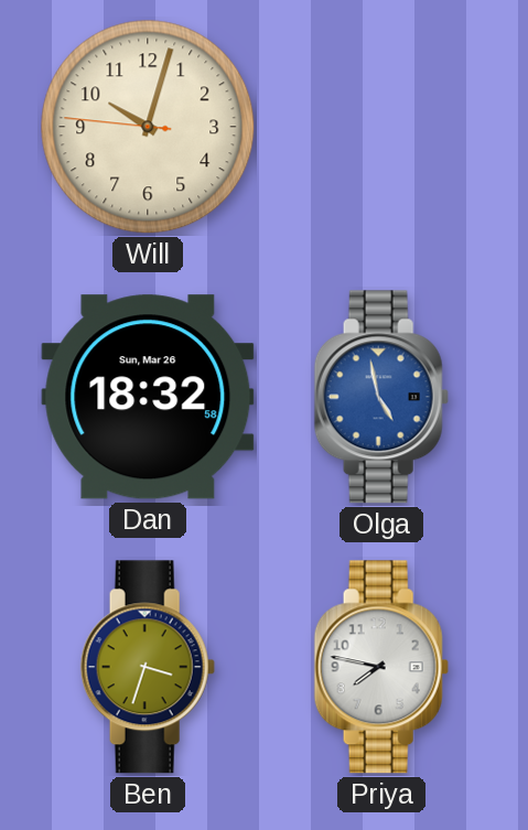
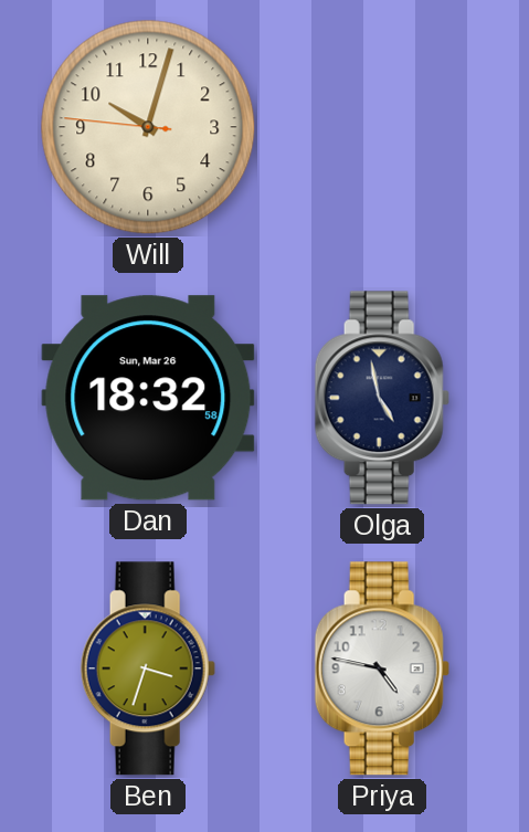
Olga dial: blue -> navy (382, 398)
Priya: 7:47 -> 4:47 (382, 668)
